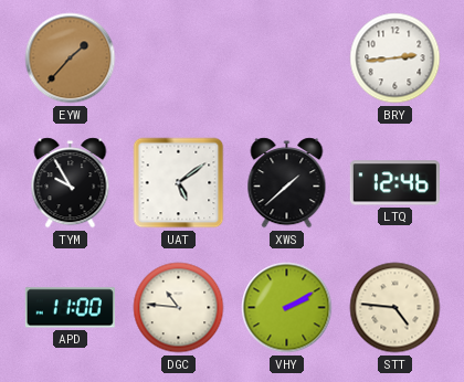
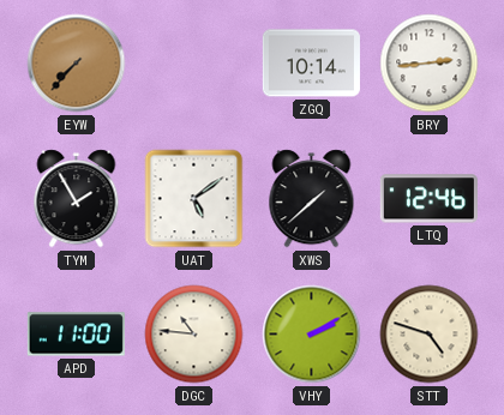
EYW: 1:37 -> 7:37 (77, 64)
ZGQ: none -> 10:14 (311, 64)
TYM: 9:55 -> 1:55 (77, 199)
STT: 4:46 -> 4:48 (430, 335)
